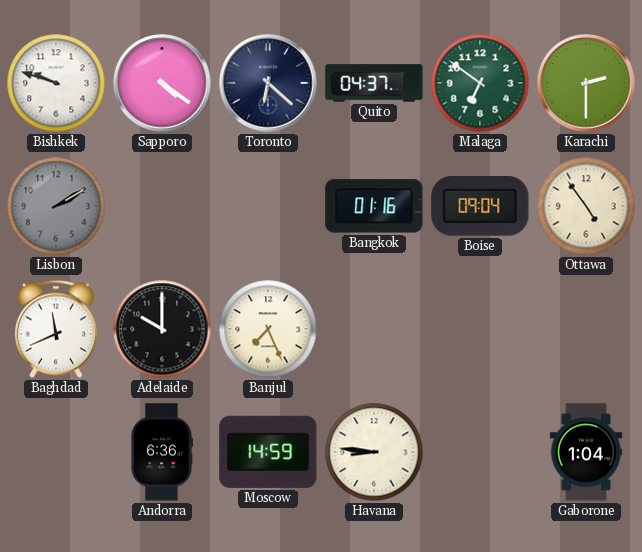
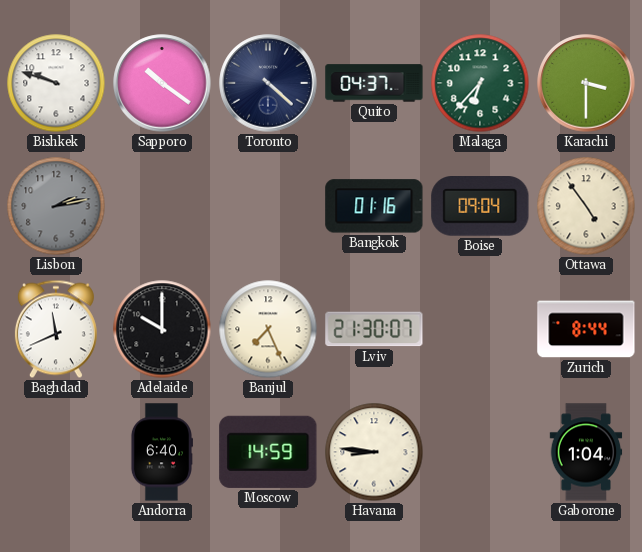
Sapporo: 4:21 -> 10:21 (162, 83)
Toronto: 6:22 -> 4:22 (268, 83)
Malaga: 6:51 -> 6:37 (480, 83)
Karachi: 2:30 -> 3:30 (586, 83)
Lisbon: 2:10 -> 2:13 (56, 206)
Lviv: none -> 21:30 (374, 329)
Zurich: none -> 8:44 (586, 329)
Andorra: 6:36 -> 6:40 (161, 452)
